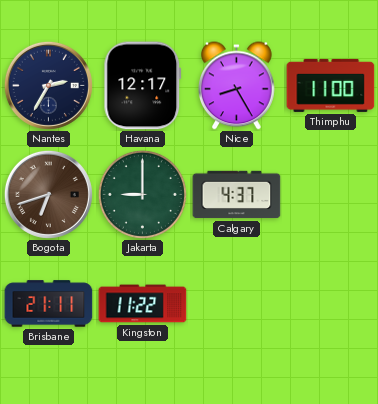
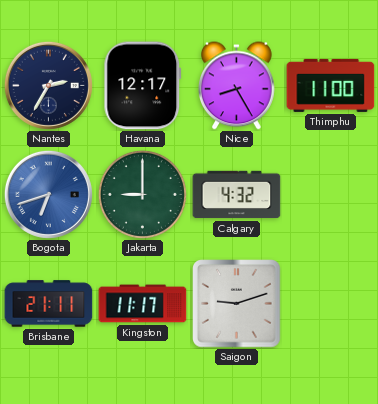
Bogota dial: brown -> blue (48, 194)
Calgary: 4:37 -> 4:32 (237, 195)
Kingston: 11:22 -> 11:17 (143, 304)
Saigon: none -> 9:12 (237, 304)
